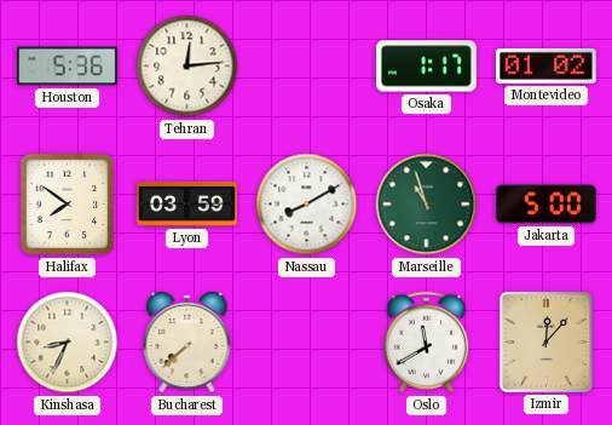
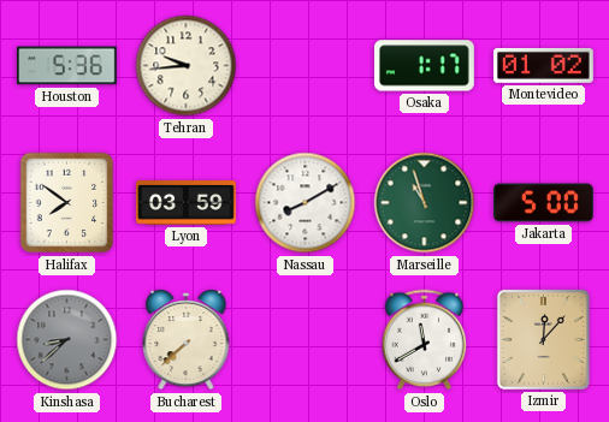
Tehran: 12:14 -> 9:44 (187, 66)
Kinshasa: 8:34 -> 8:38 (67, 340)
Kinshasa dial: cream -> grey (67, 340)
